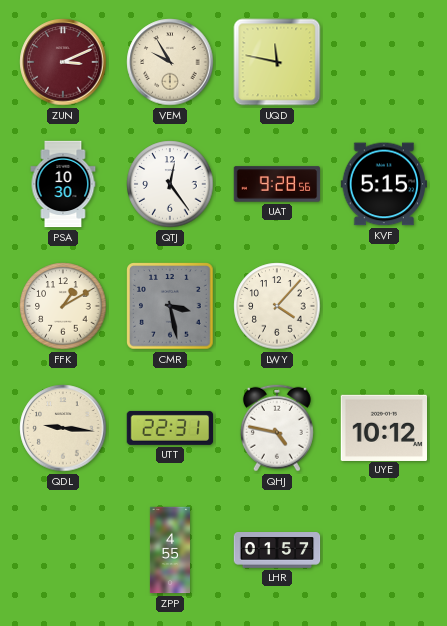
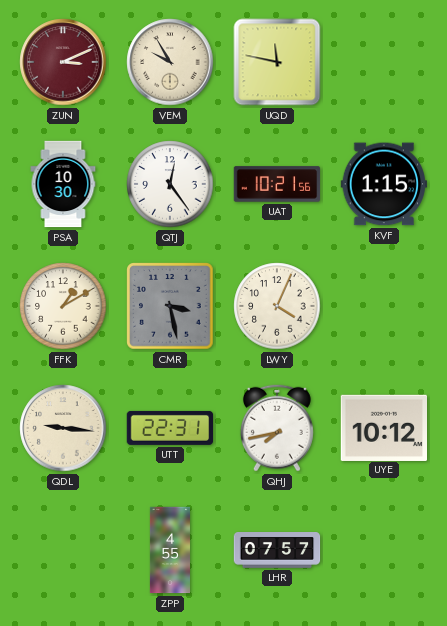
UAT: 9:28 -> 10:21 (277, 184)
KVF: 5:15 -> 1:15 (383, 184)
LWY: 4:07 -> 4:04 (277, 306)
QHJ: 4:47 -> 7:43 (277, 428)
LHR: 01:57 -> 07:57 (277, 550)
